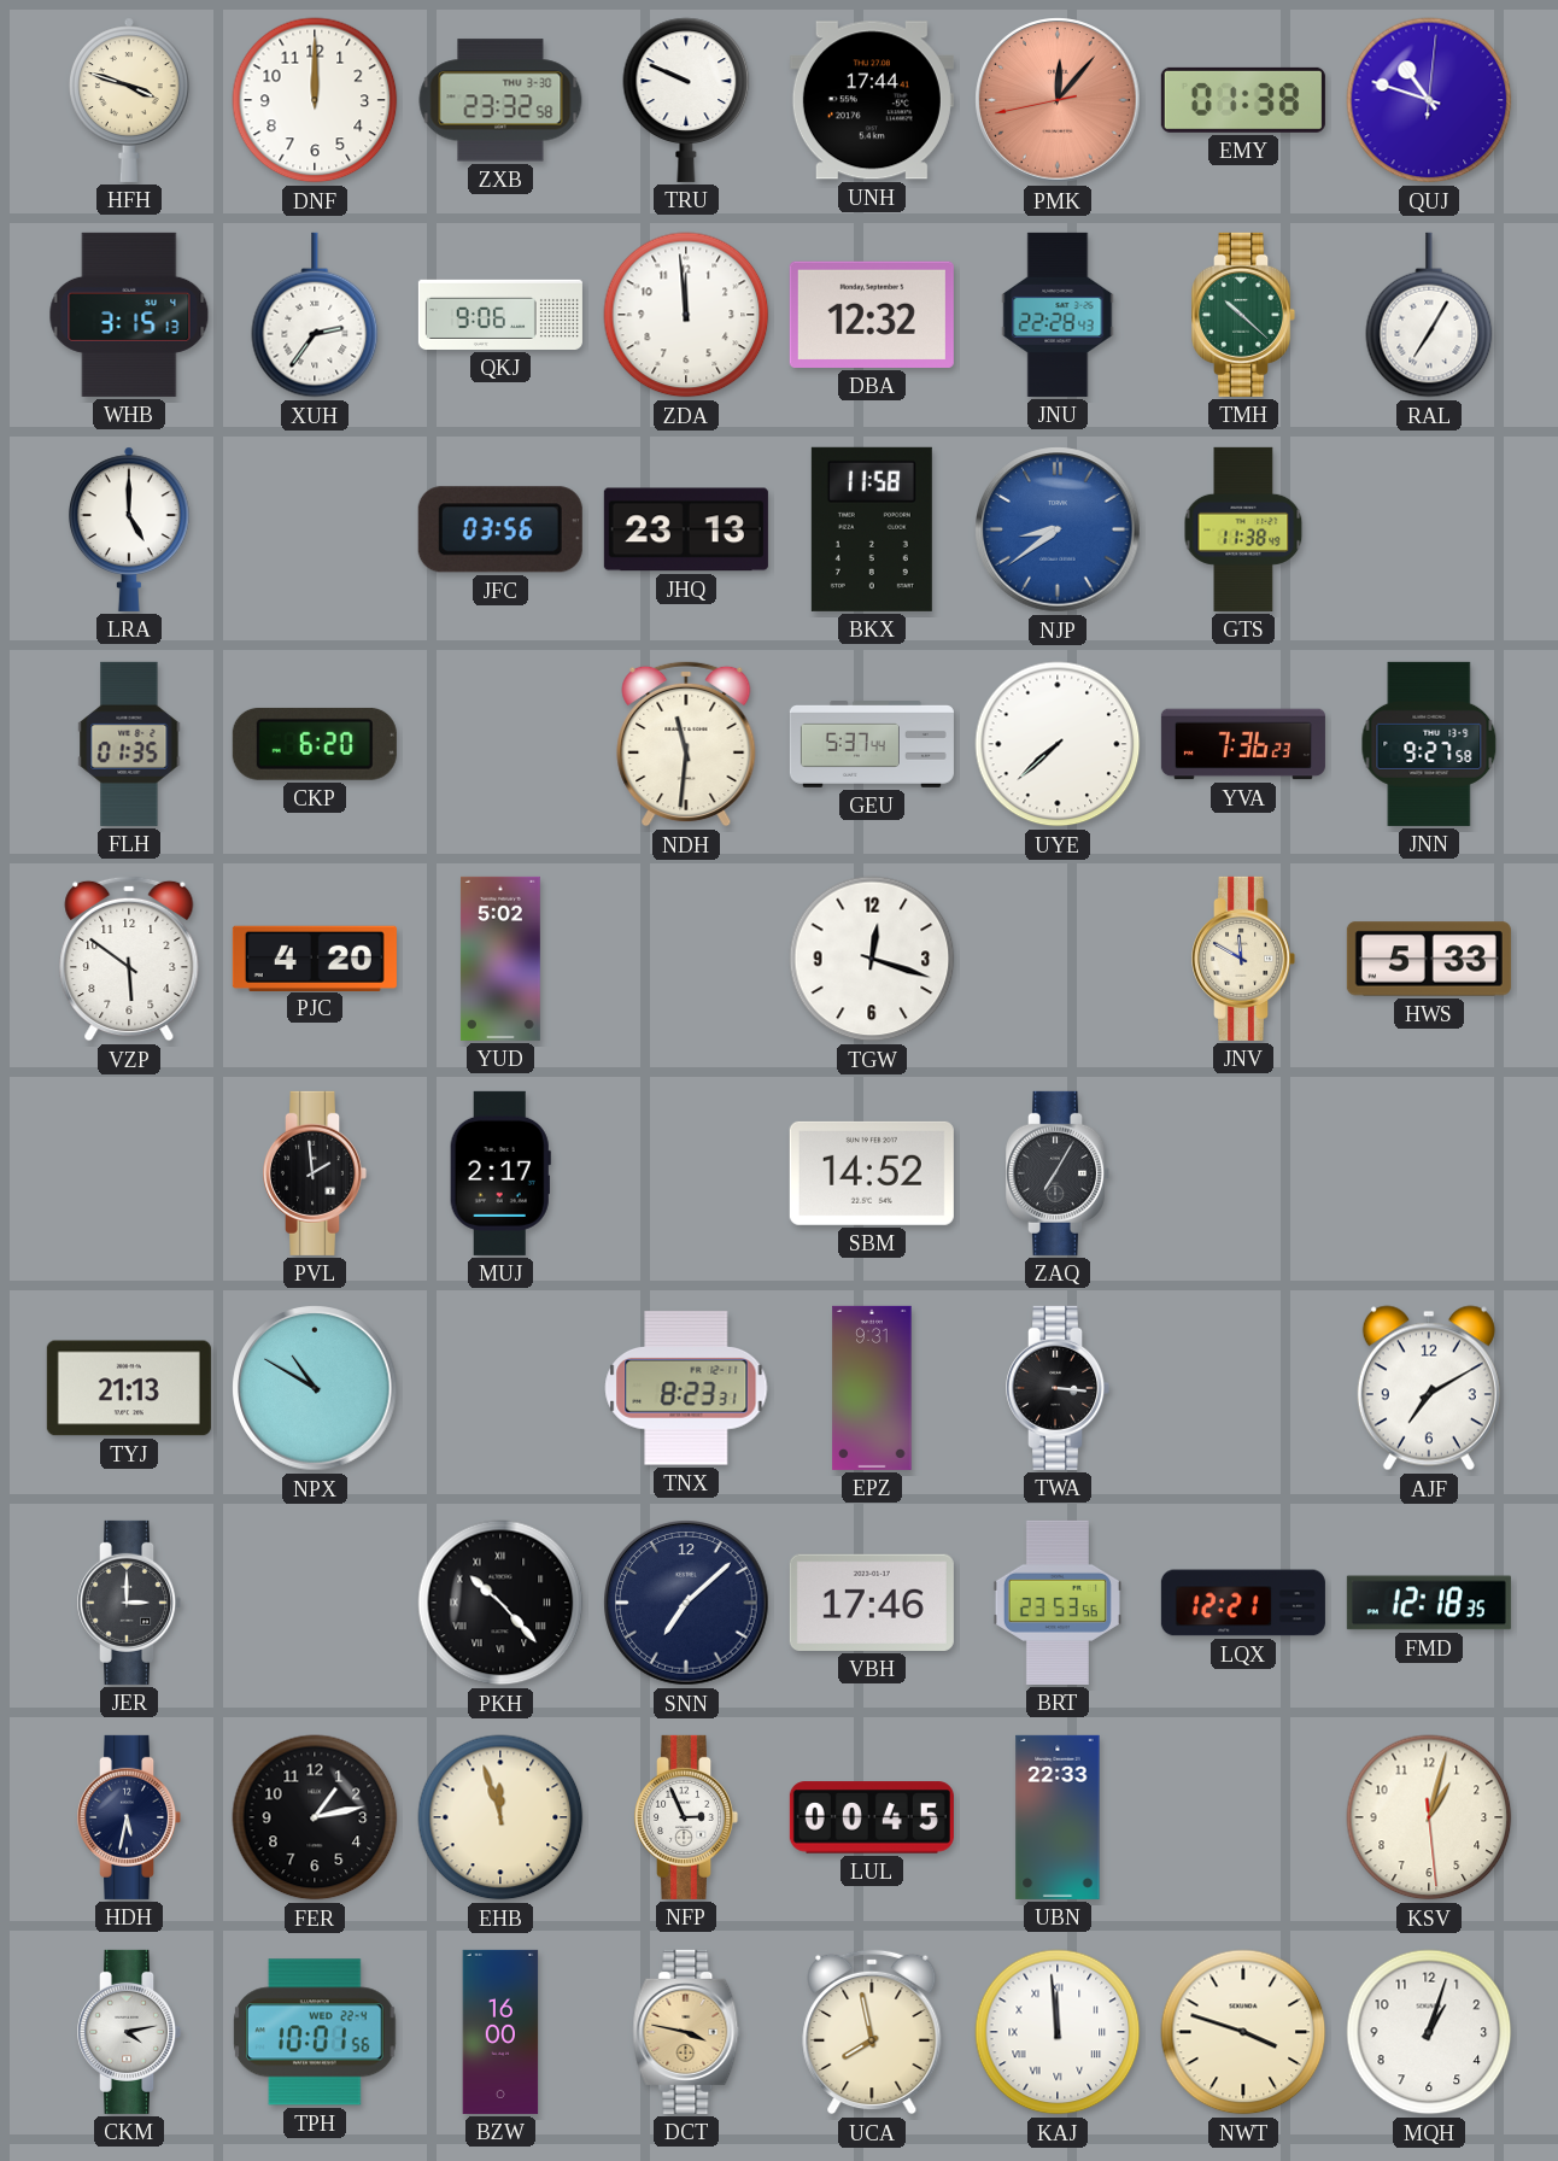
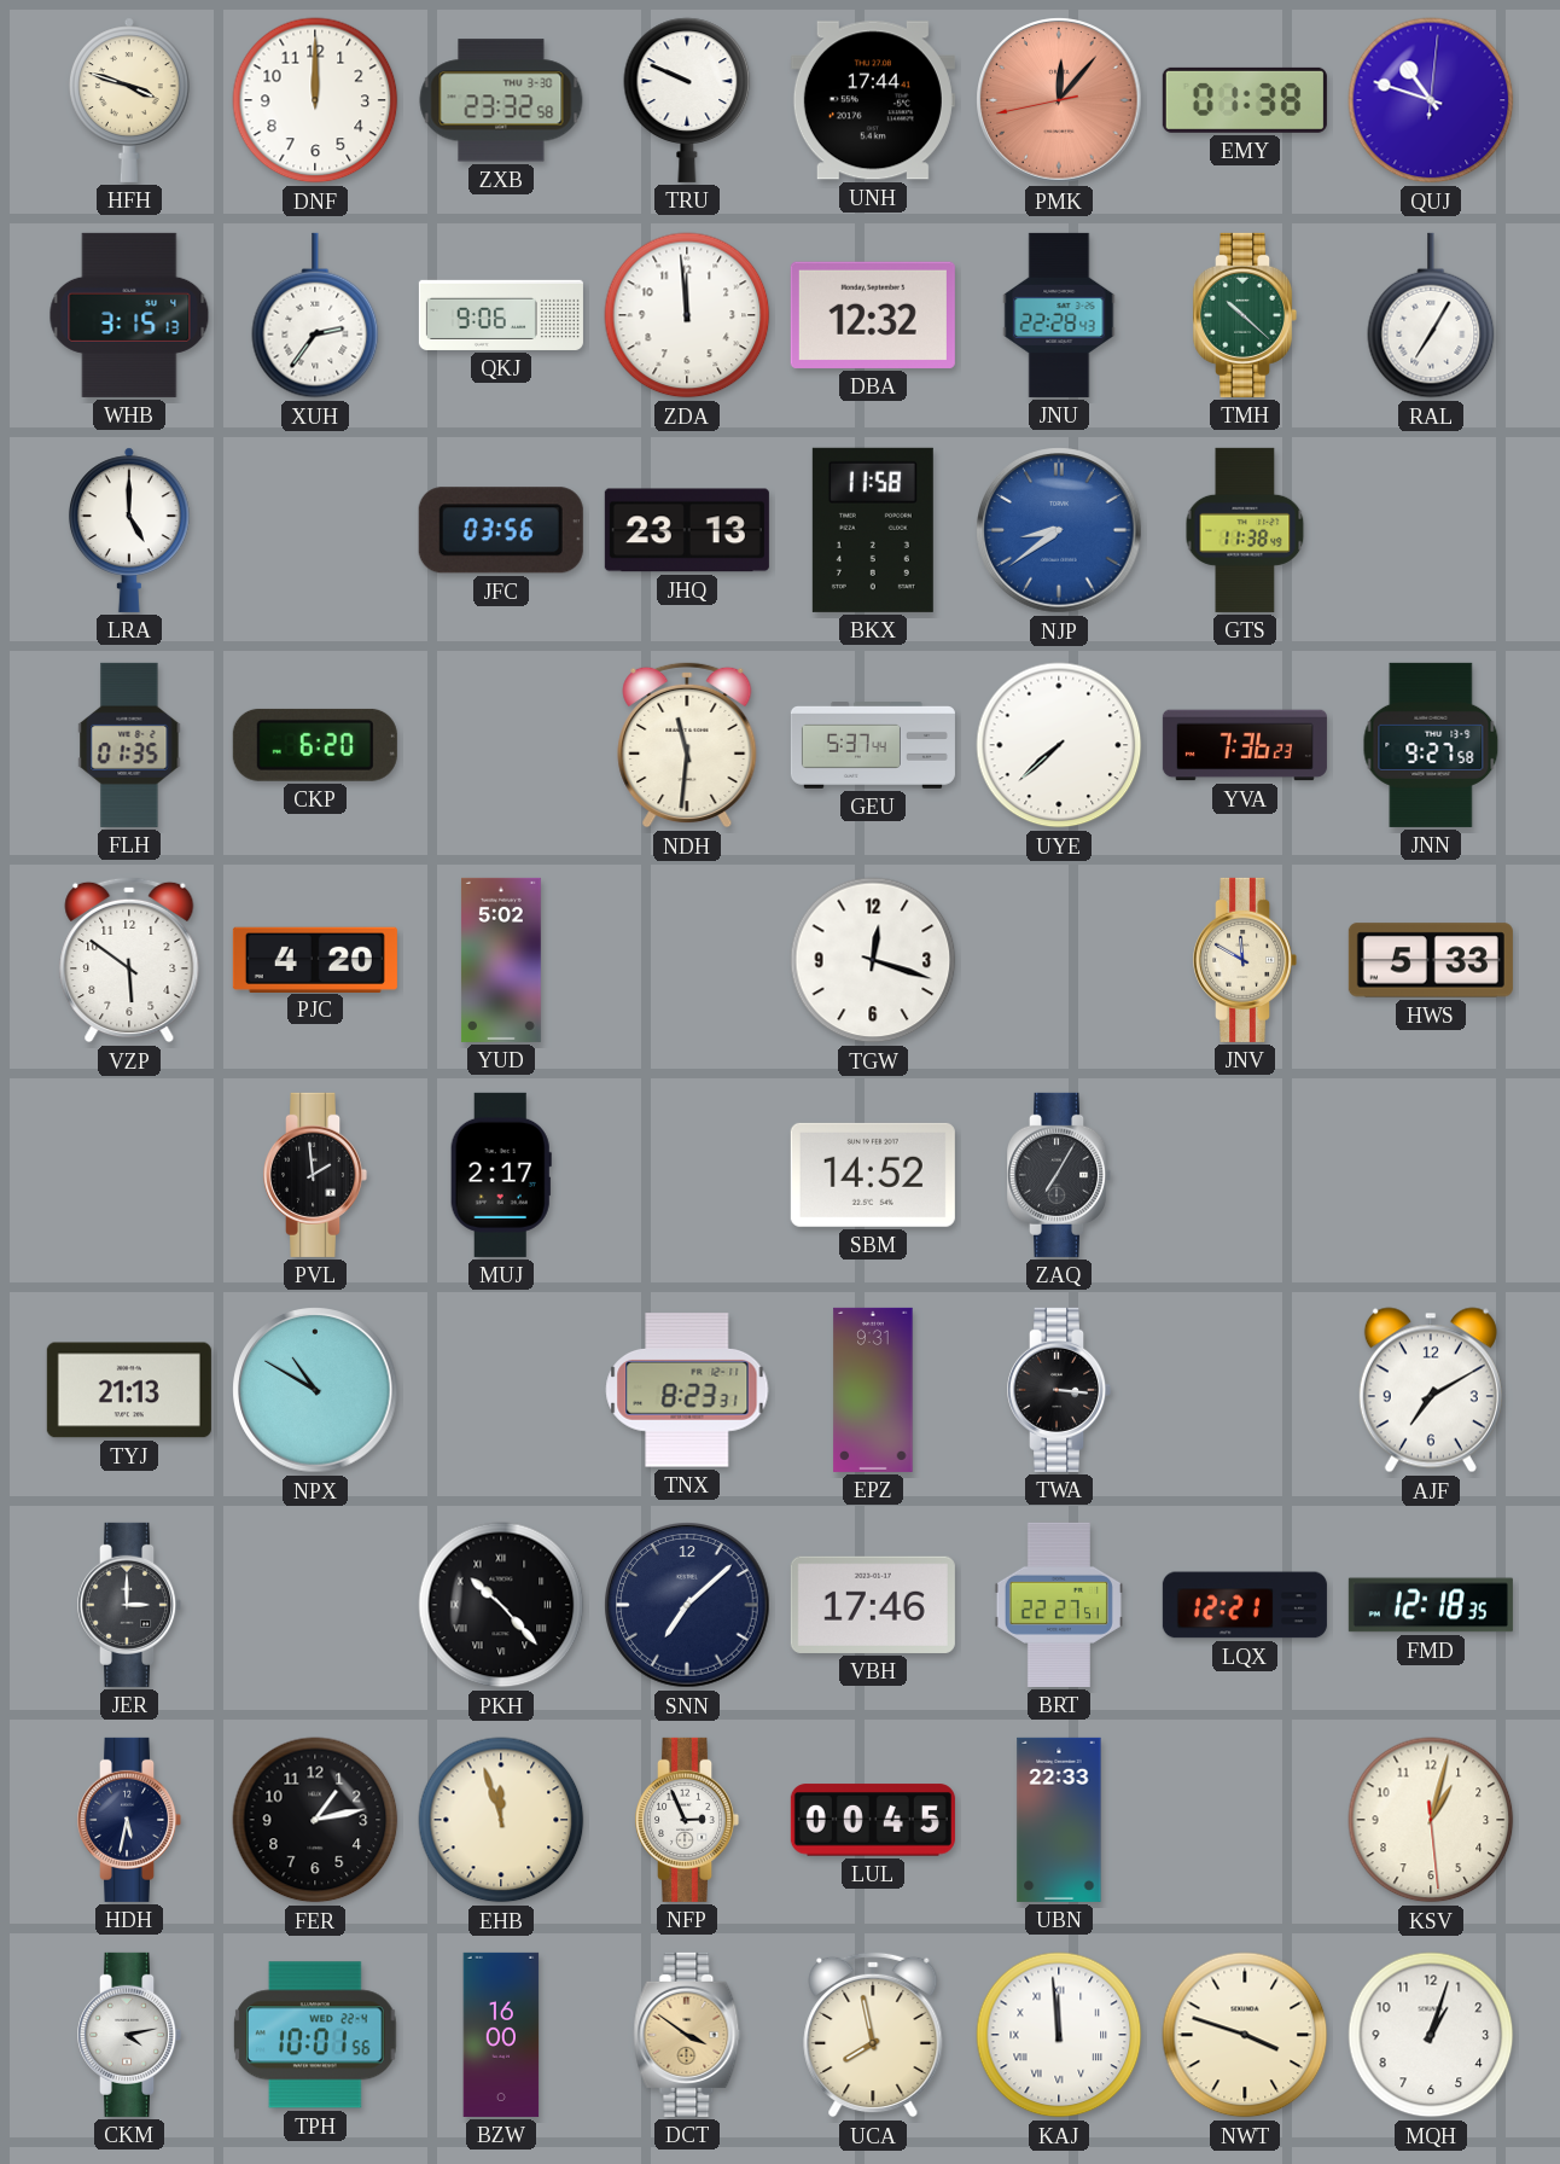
BRT: 23:53 -> 22:27 (1059, 1605)
DCT: 3:47 -> 3:51 (687, 2035)
